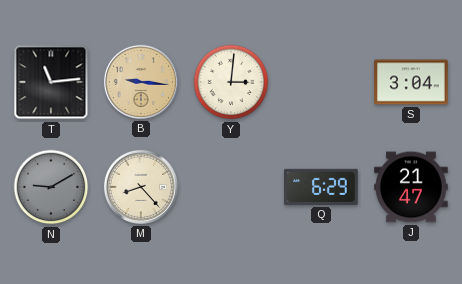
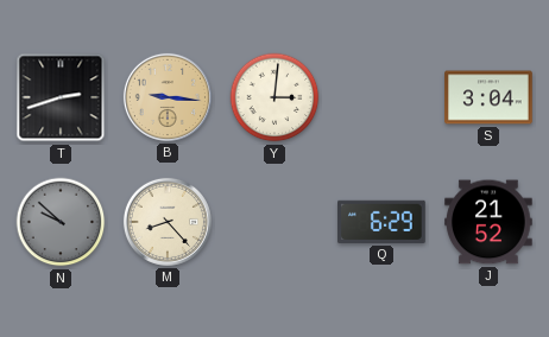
T: 11:14 -> 2:42 (61, 97)
N: 9:10 -> 9:52 (61, 222)
J: 21:47 -> 21:52 (488, 222)
